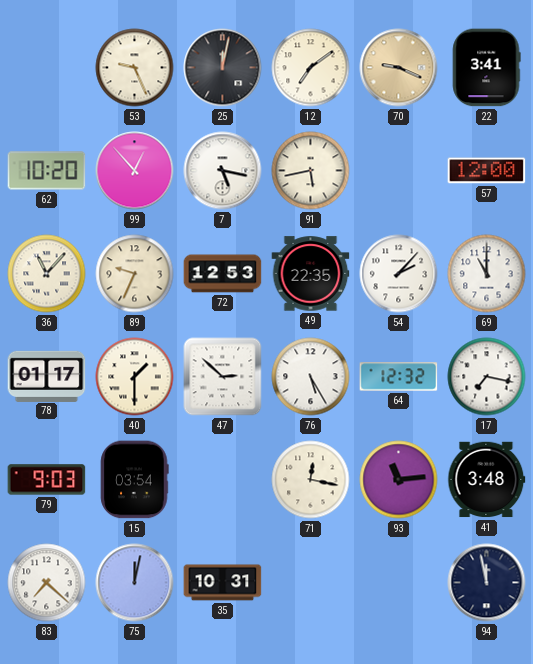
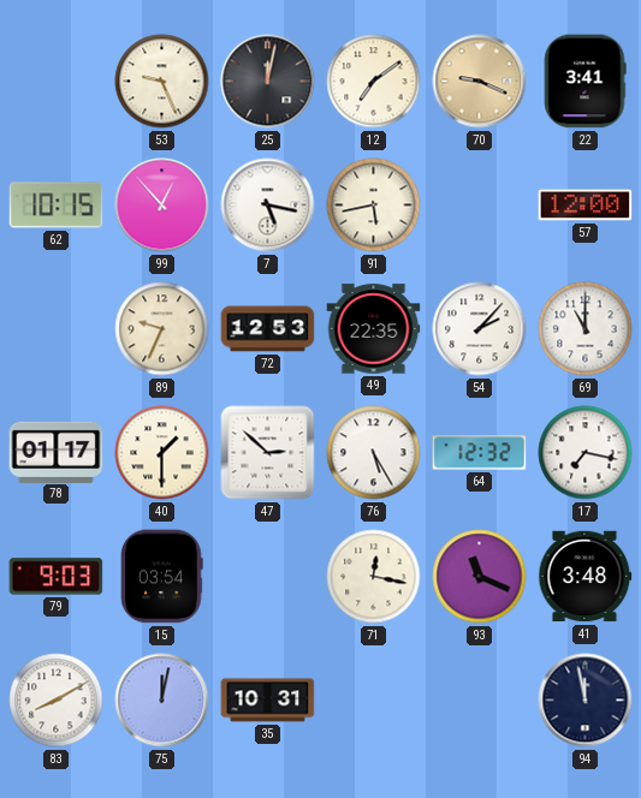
62: 10:20 -> 10:15 (57, 206)
36: 11:07 -> none (47, 274)
93: 11:14 -> 11:19 (480, 577)
83: 7:22 -> 8:10 (57, 701)
